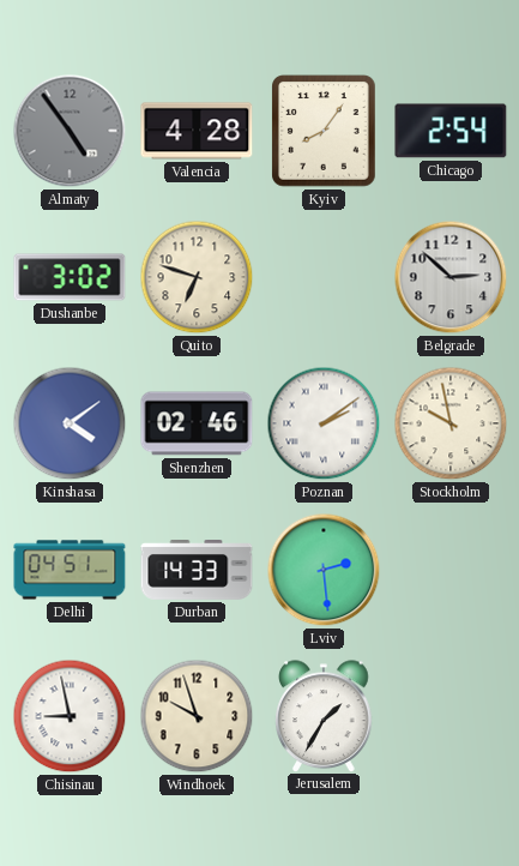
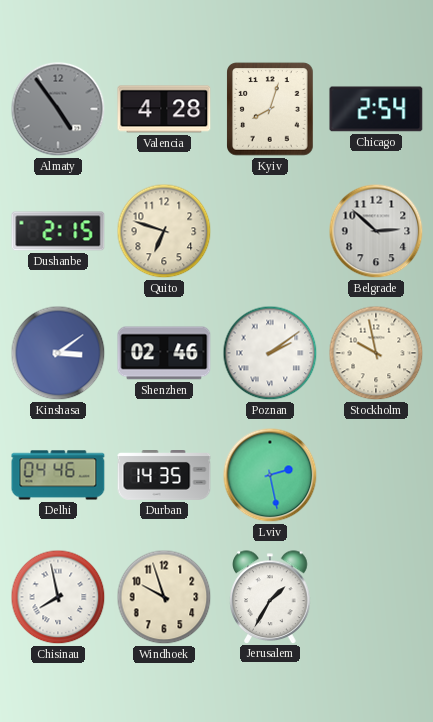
Kyiv: 8:06 -> 8:03 (271, 109)
Dushanbe: 3:02 -> 2:15 (58, 231)
Kinshasa: 4:09 -> 3:09 (58, 353)
Delhi: 04:51 -> 04:46 (58, 475)
Durban: 14:33 -> 14:35 (164, 476)
Lviv: 2:29 -> 2:28 (270, 475)
Chisinau: 8:58 -> 7:58 (58, 597)
